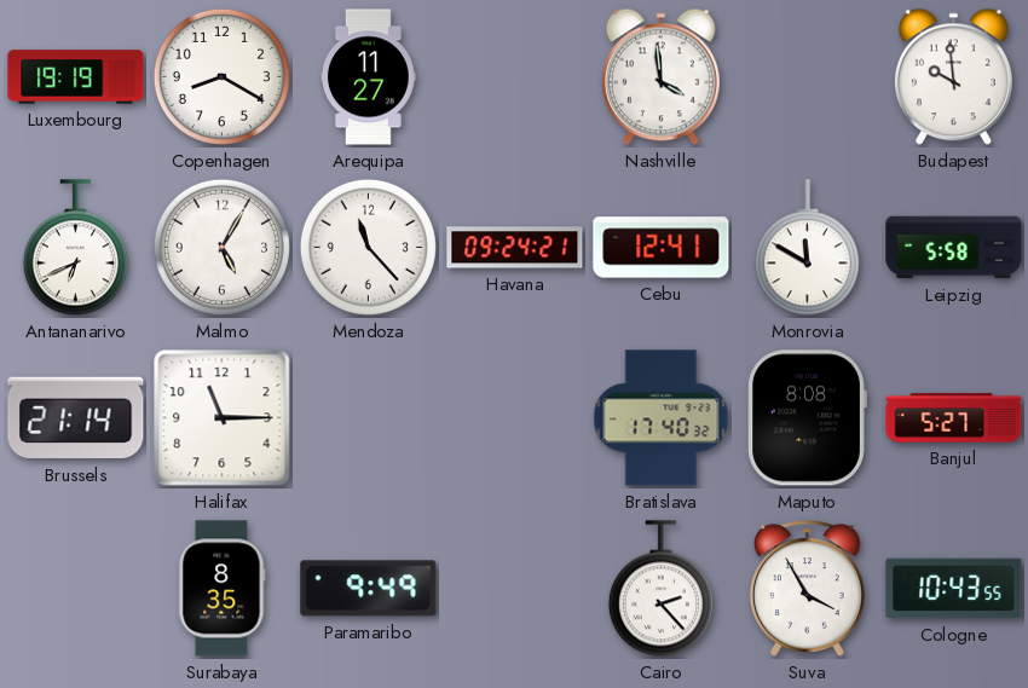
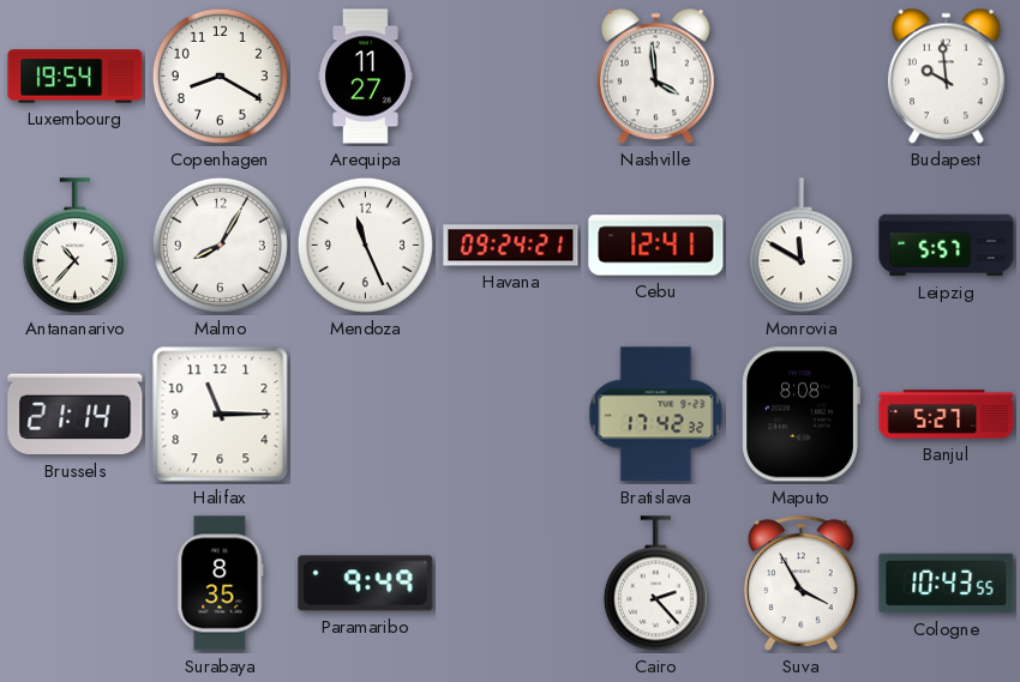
Luxembourg: 19:19 -> 19:54 (76, 77)
Antananarivo: 6:41 -> 10:37 (74, 246)
Malmo: 5:05 -> 8:05 (220, 245)
Mendoza: 11:23 -> 11:26 (365, 245)
Leipzig: 5:58 -> 5:57 (947, 246)
Bratislava: 17:40 -> 17:42 (656, 415)
